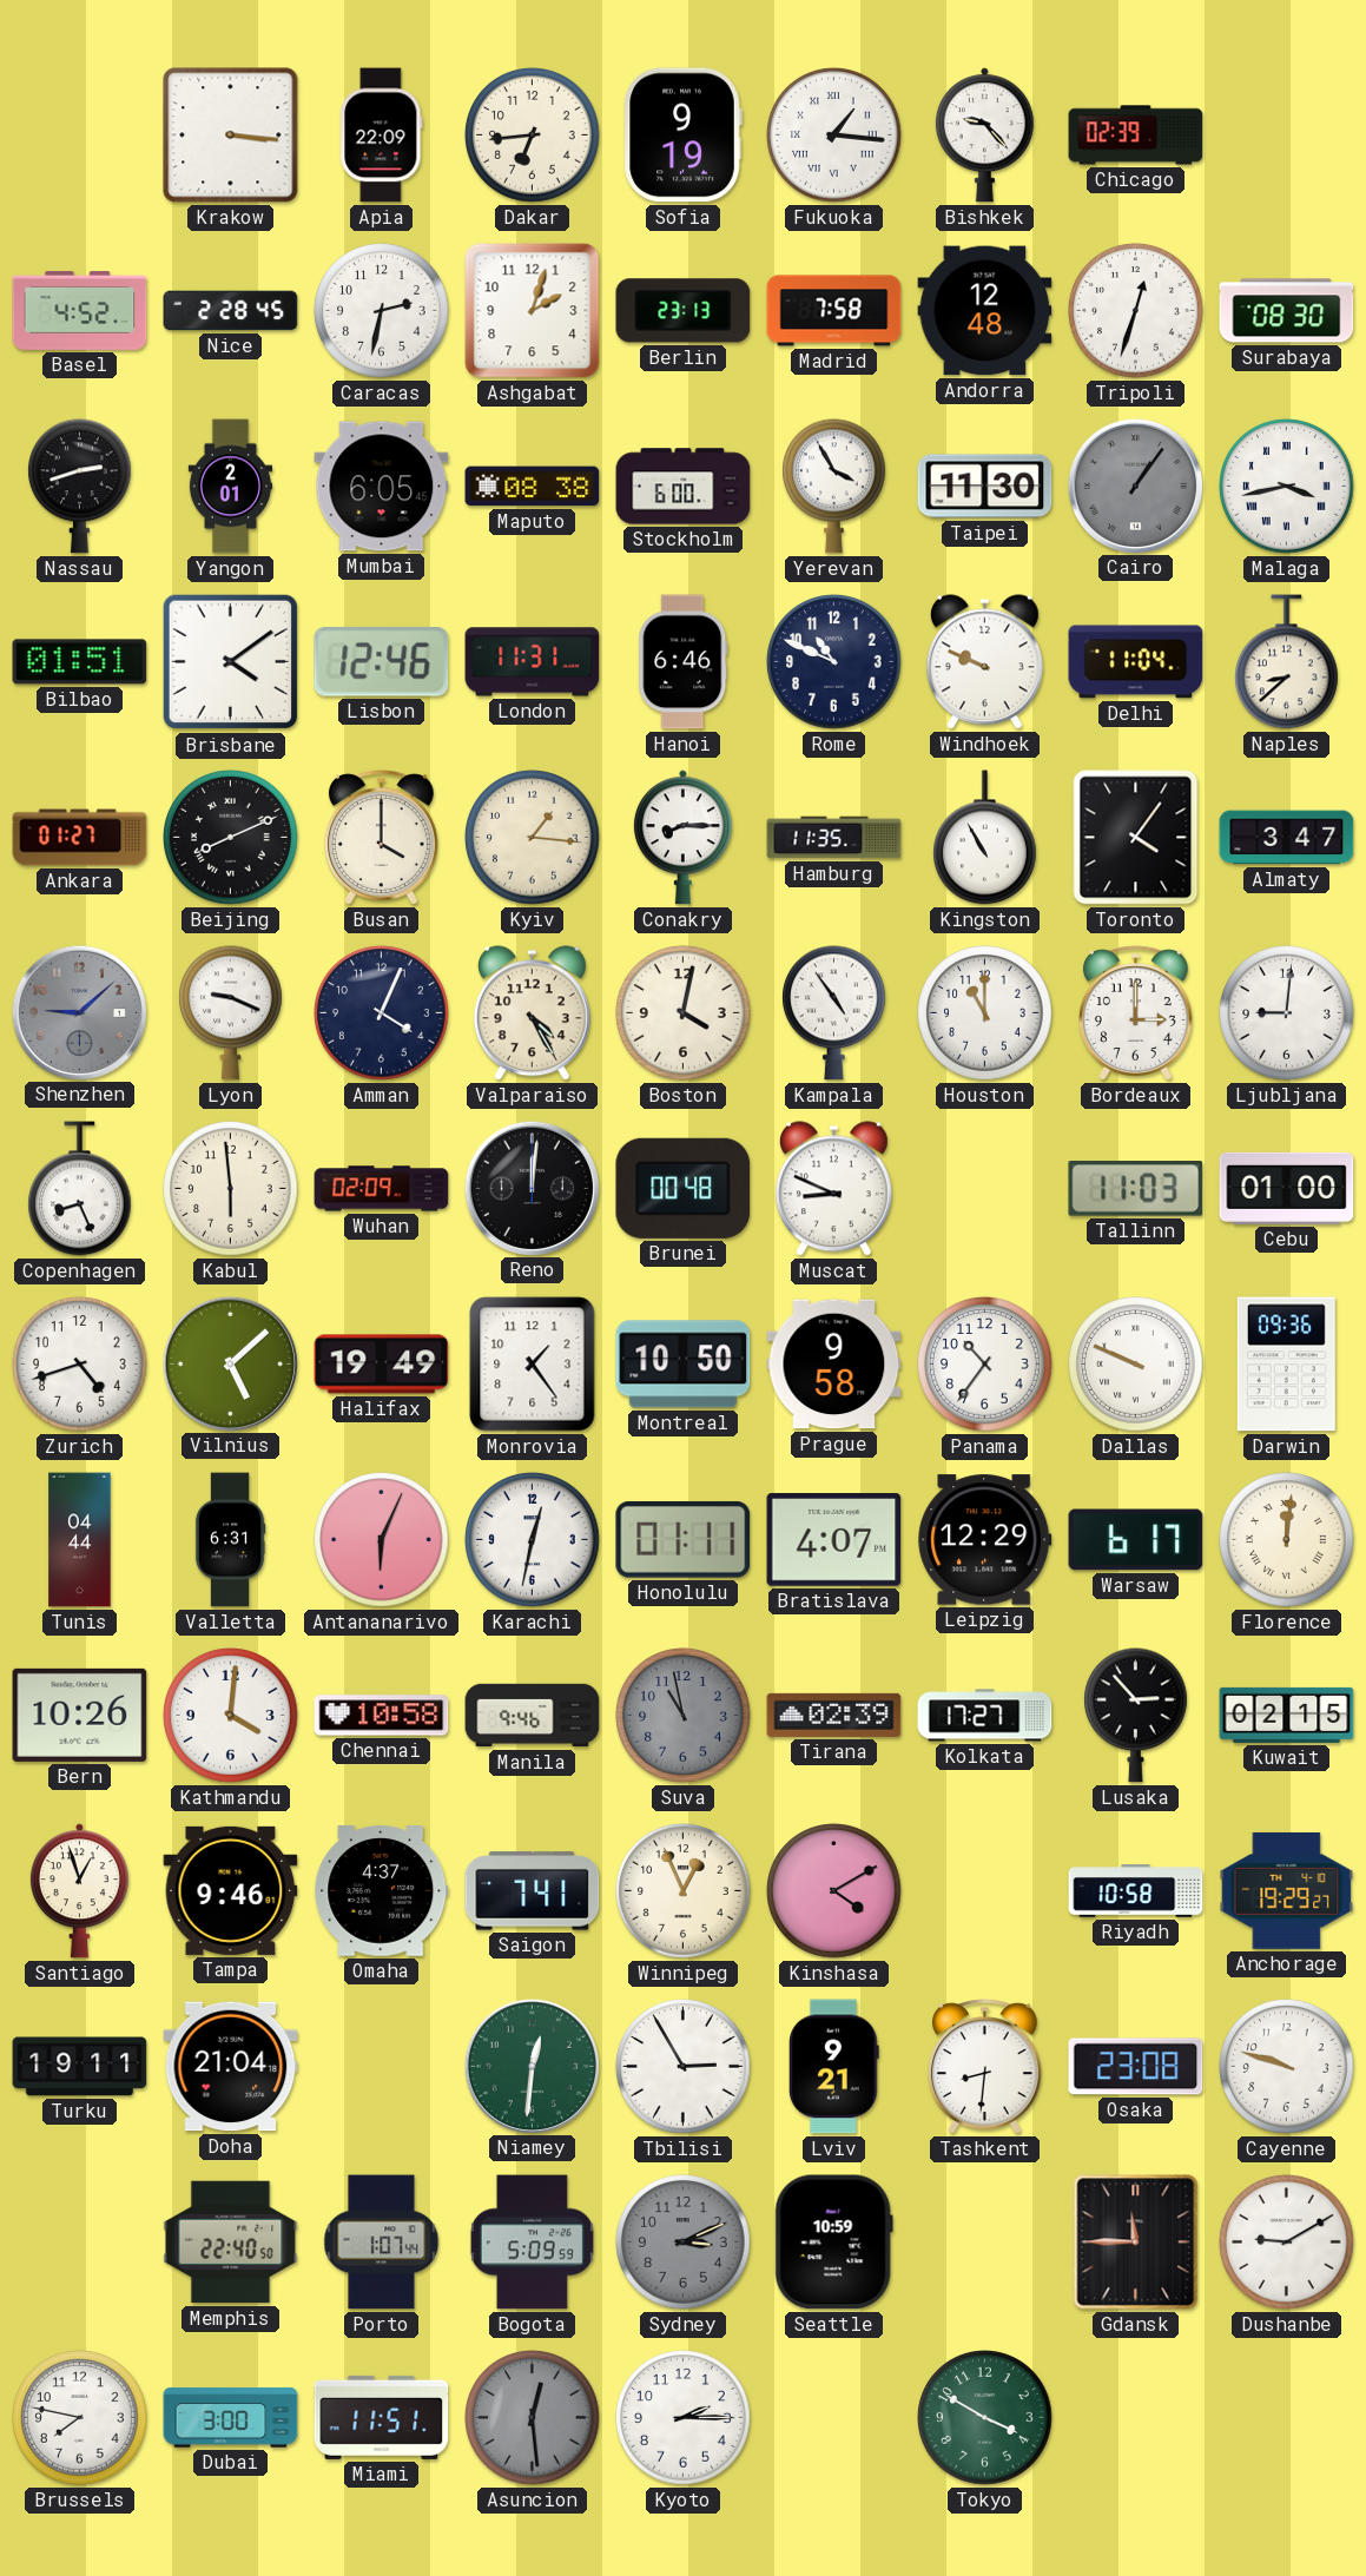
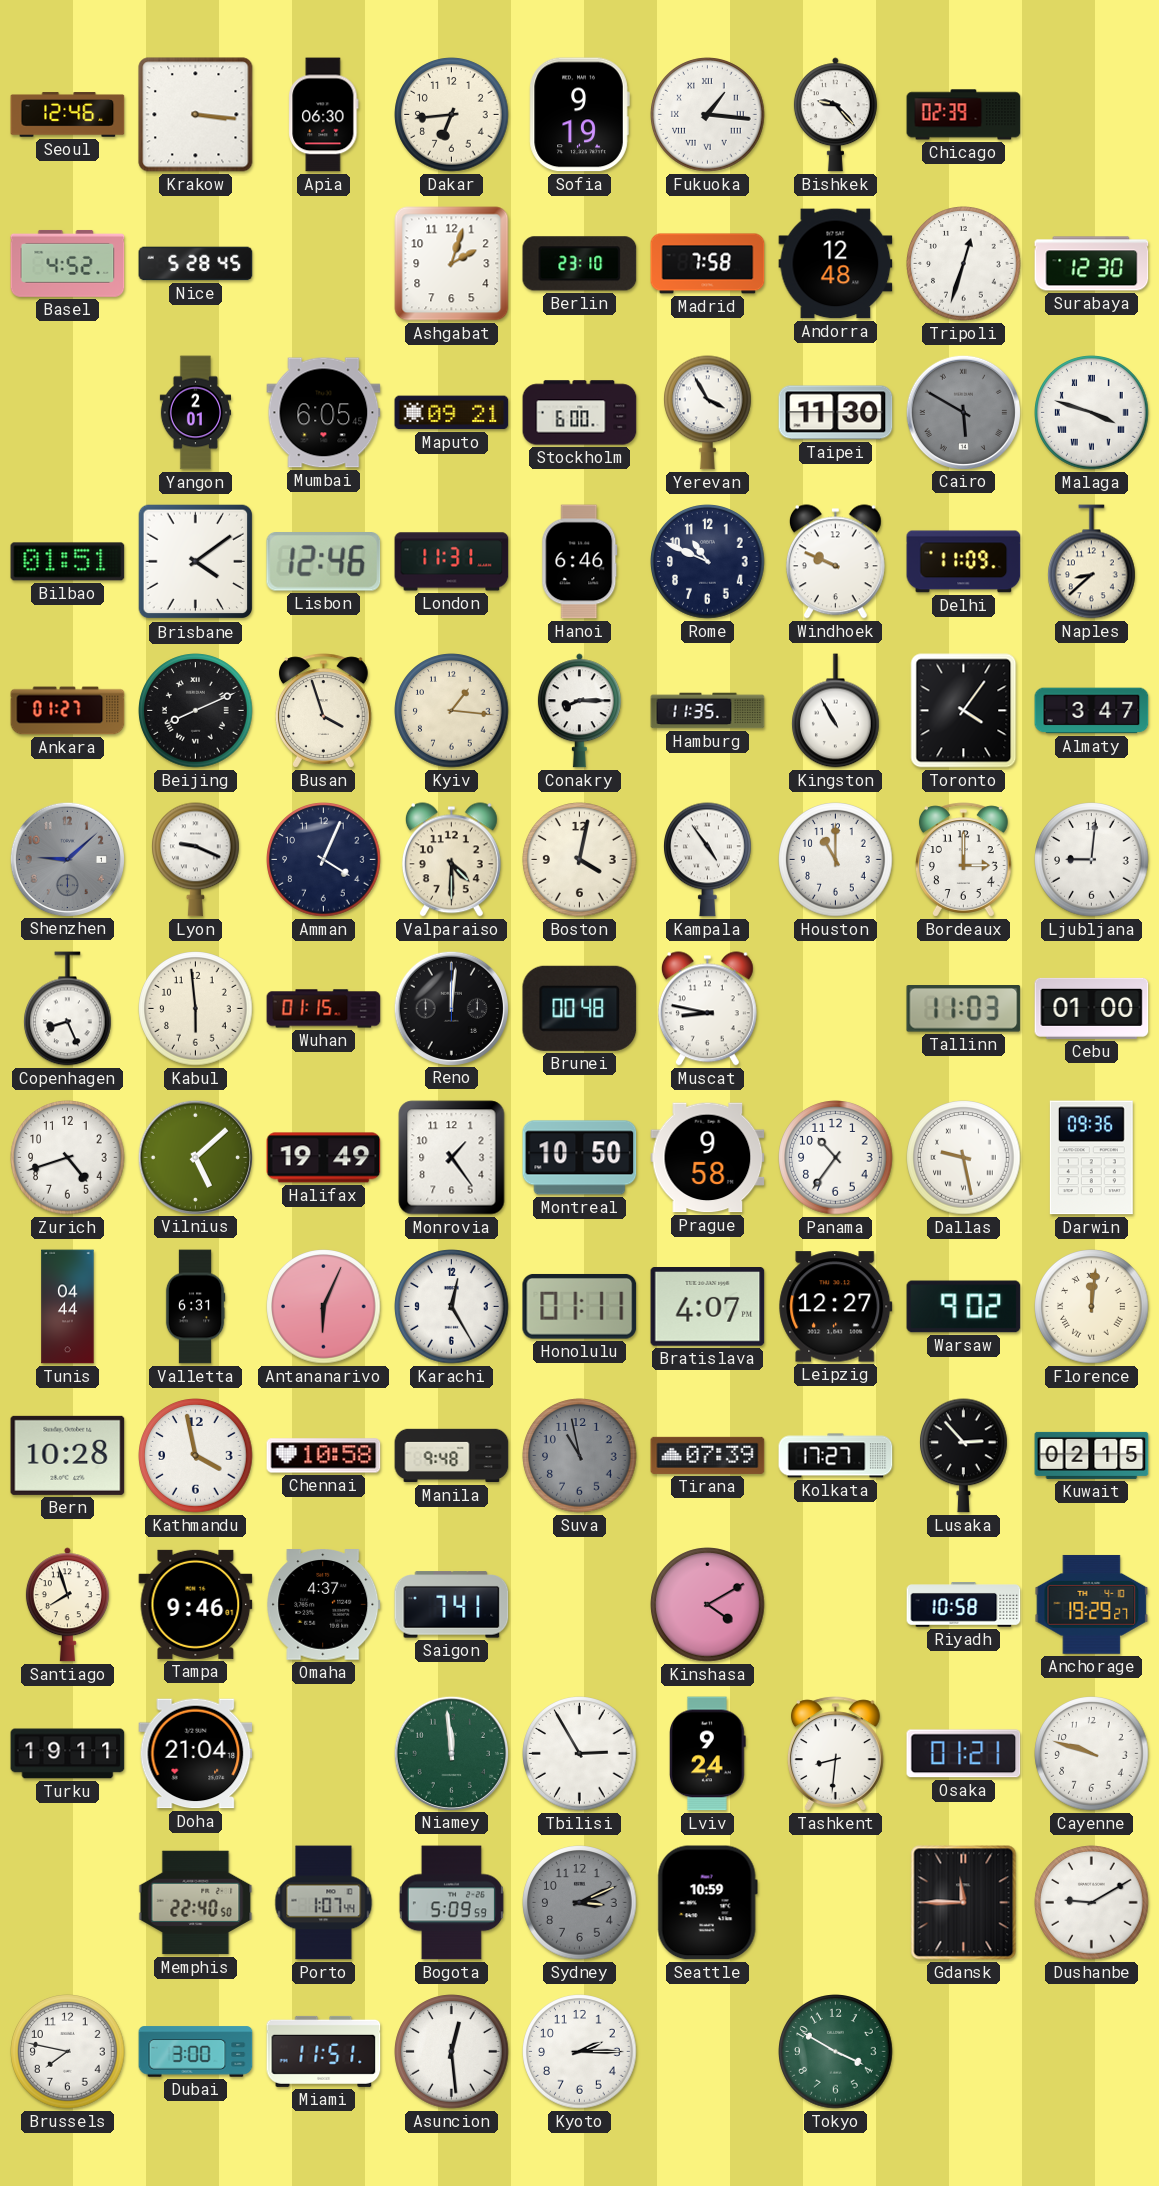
Seoul: none -> 12:46 (68, 115)
Apia: 22:09 -> 06:30 (324, 115)
Nice: 2:28 -> 5:28 (196, 264)
Caracas: 2:32 -> none (382, 311)
Berlin: 23:13 -> 23:10 (580, 264)
Surabaya: 08:30 -> 12:30 (1092, 264)
Nassau: 2:42 -> none (80, 487)
Maputo: 08:38 -> 09:21 (452, 413)
Cairo: 1:06 -> 5:50 (963, 412)
Malaga: 3:43 -> 3:48 (1092, 413)
Delhi: 11:04 -> 11:09 (964, 562)
Busan: 4:00 -> 3:57 (323, 711)
Valparaiso: 4:25 -> 4:30 (451, 860)
Wuhan: 02:09 -> 01:15 (324, 1009)
Muscat: 8:49 -> 8:47 (707, 1009)
Dallas: 9:49 -> 9:28 (964, 1158)
Karachi: 12:32 -> 12:25 (452, 1307)
Leipzig: 12:29 -> 12:27 (836, 1307)
Warsaw: 6:17 -> 9:02 (964, 1307)
Bern: 10:26 -> 10:28 (68, 1455)
Kathmandu: 4:01 -> 3:58 (196, 1456)
Manila: 9:46 -> 9:48 (452, 1456)
Tirana: 02:39 -> 07:39 (708, 1455)
Santiago: 12:57 -> 7:57 (67, 1605)
Winnipeg: 12:56 -> none (684, 1891)
Niamey: 12:31 -> 11:59 (451, 1753)
Lviv: 9:21 -> 9:24 (708, 1754)
Osaka: 23:08 -> 01:21 (964, 1754)
Asuncion dial: grey -> white (452, 2052)
